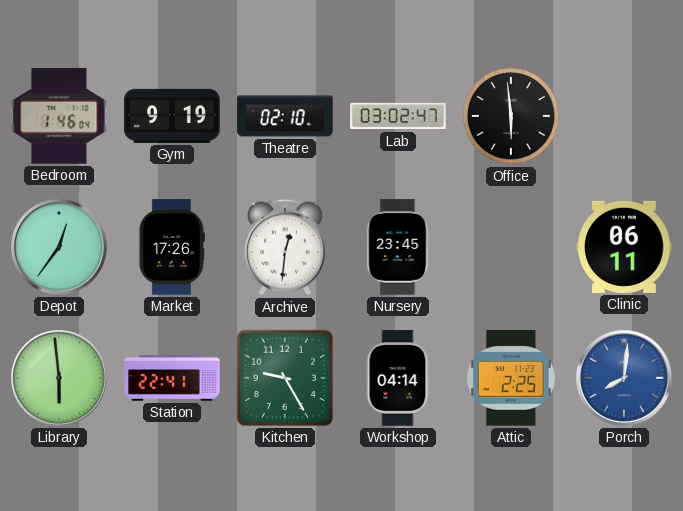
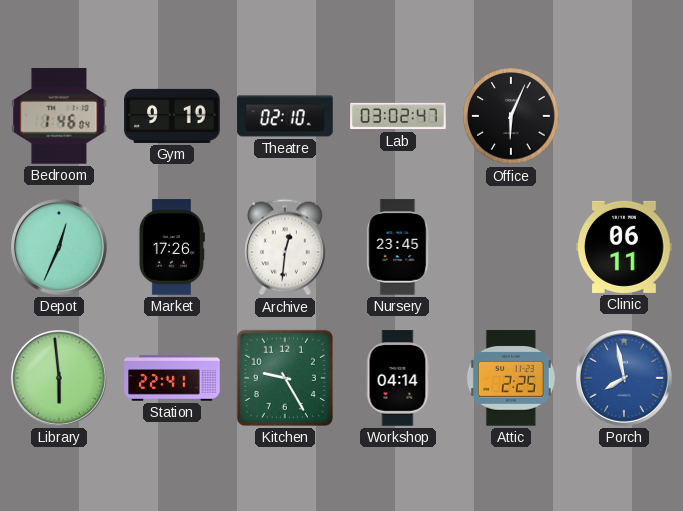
Office: 5:59 -> 6:04 (511, 116)
Depot: 12:36 -> 12:34 (60, 248)
Porch: 8:01 -> 7:58 (625, 379)
